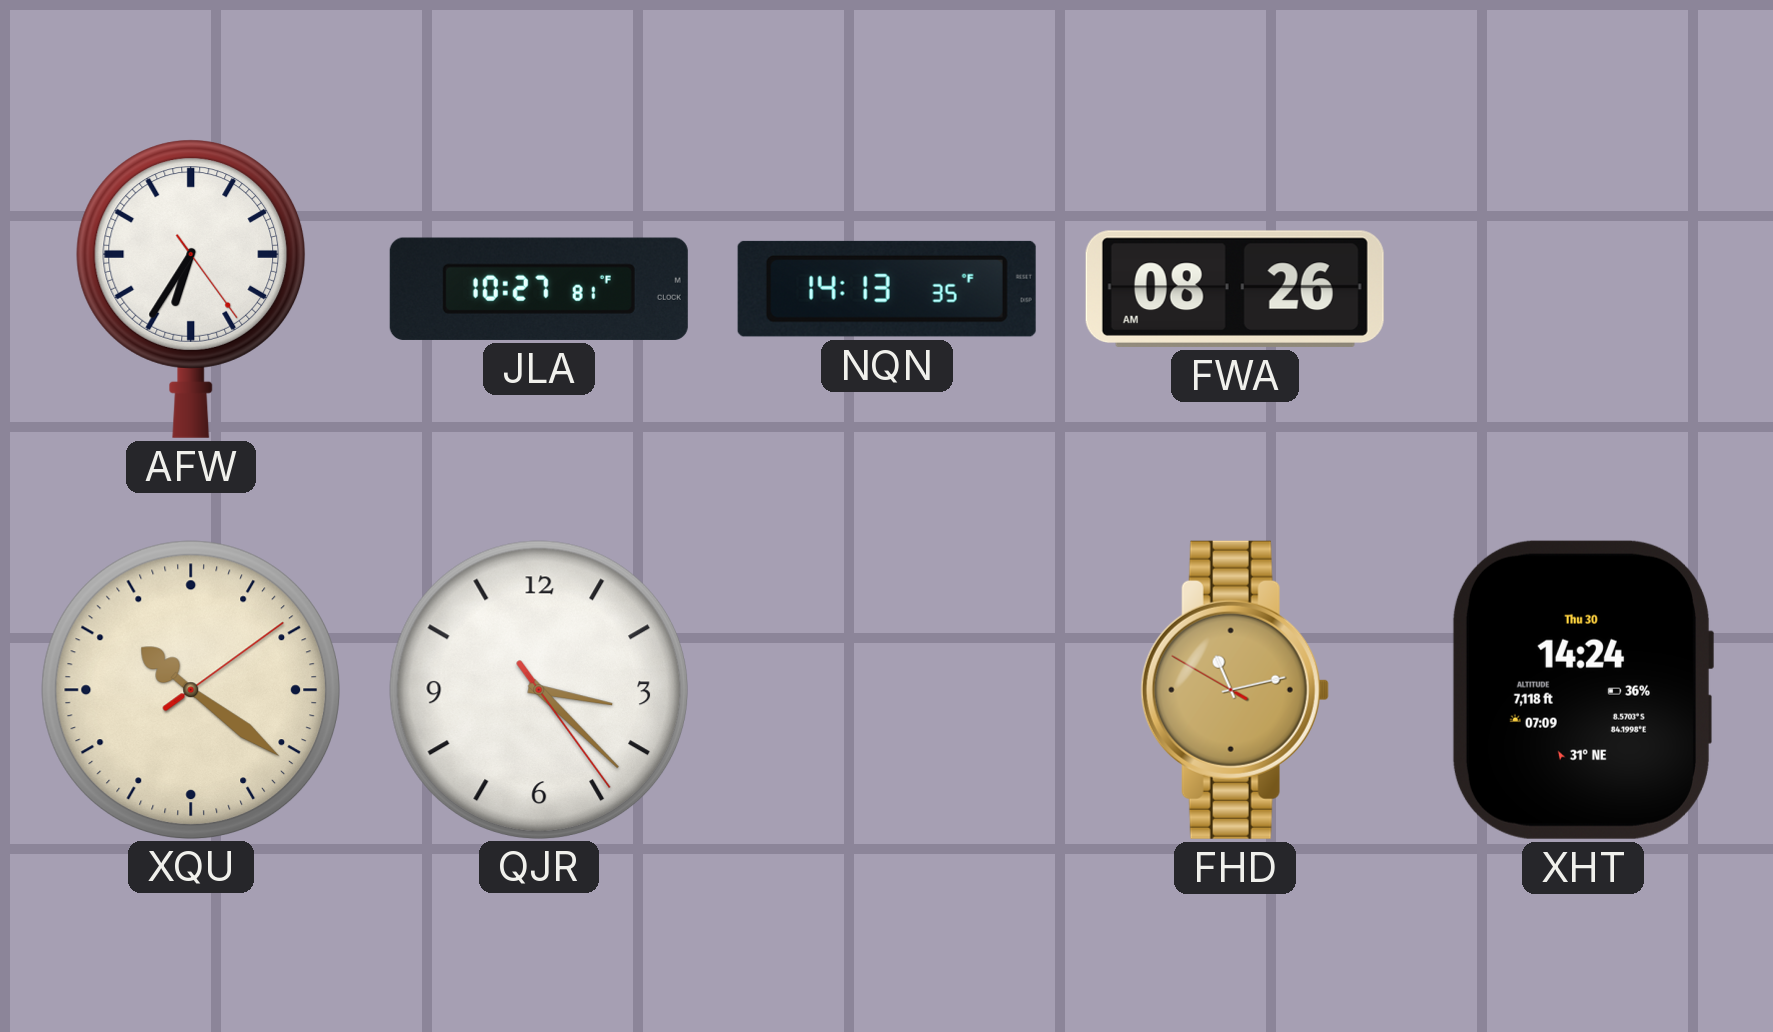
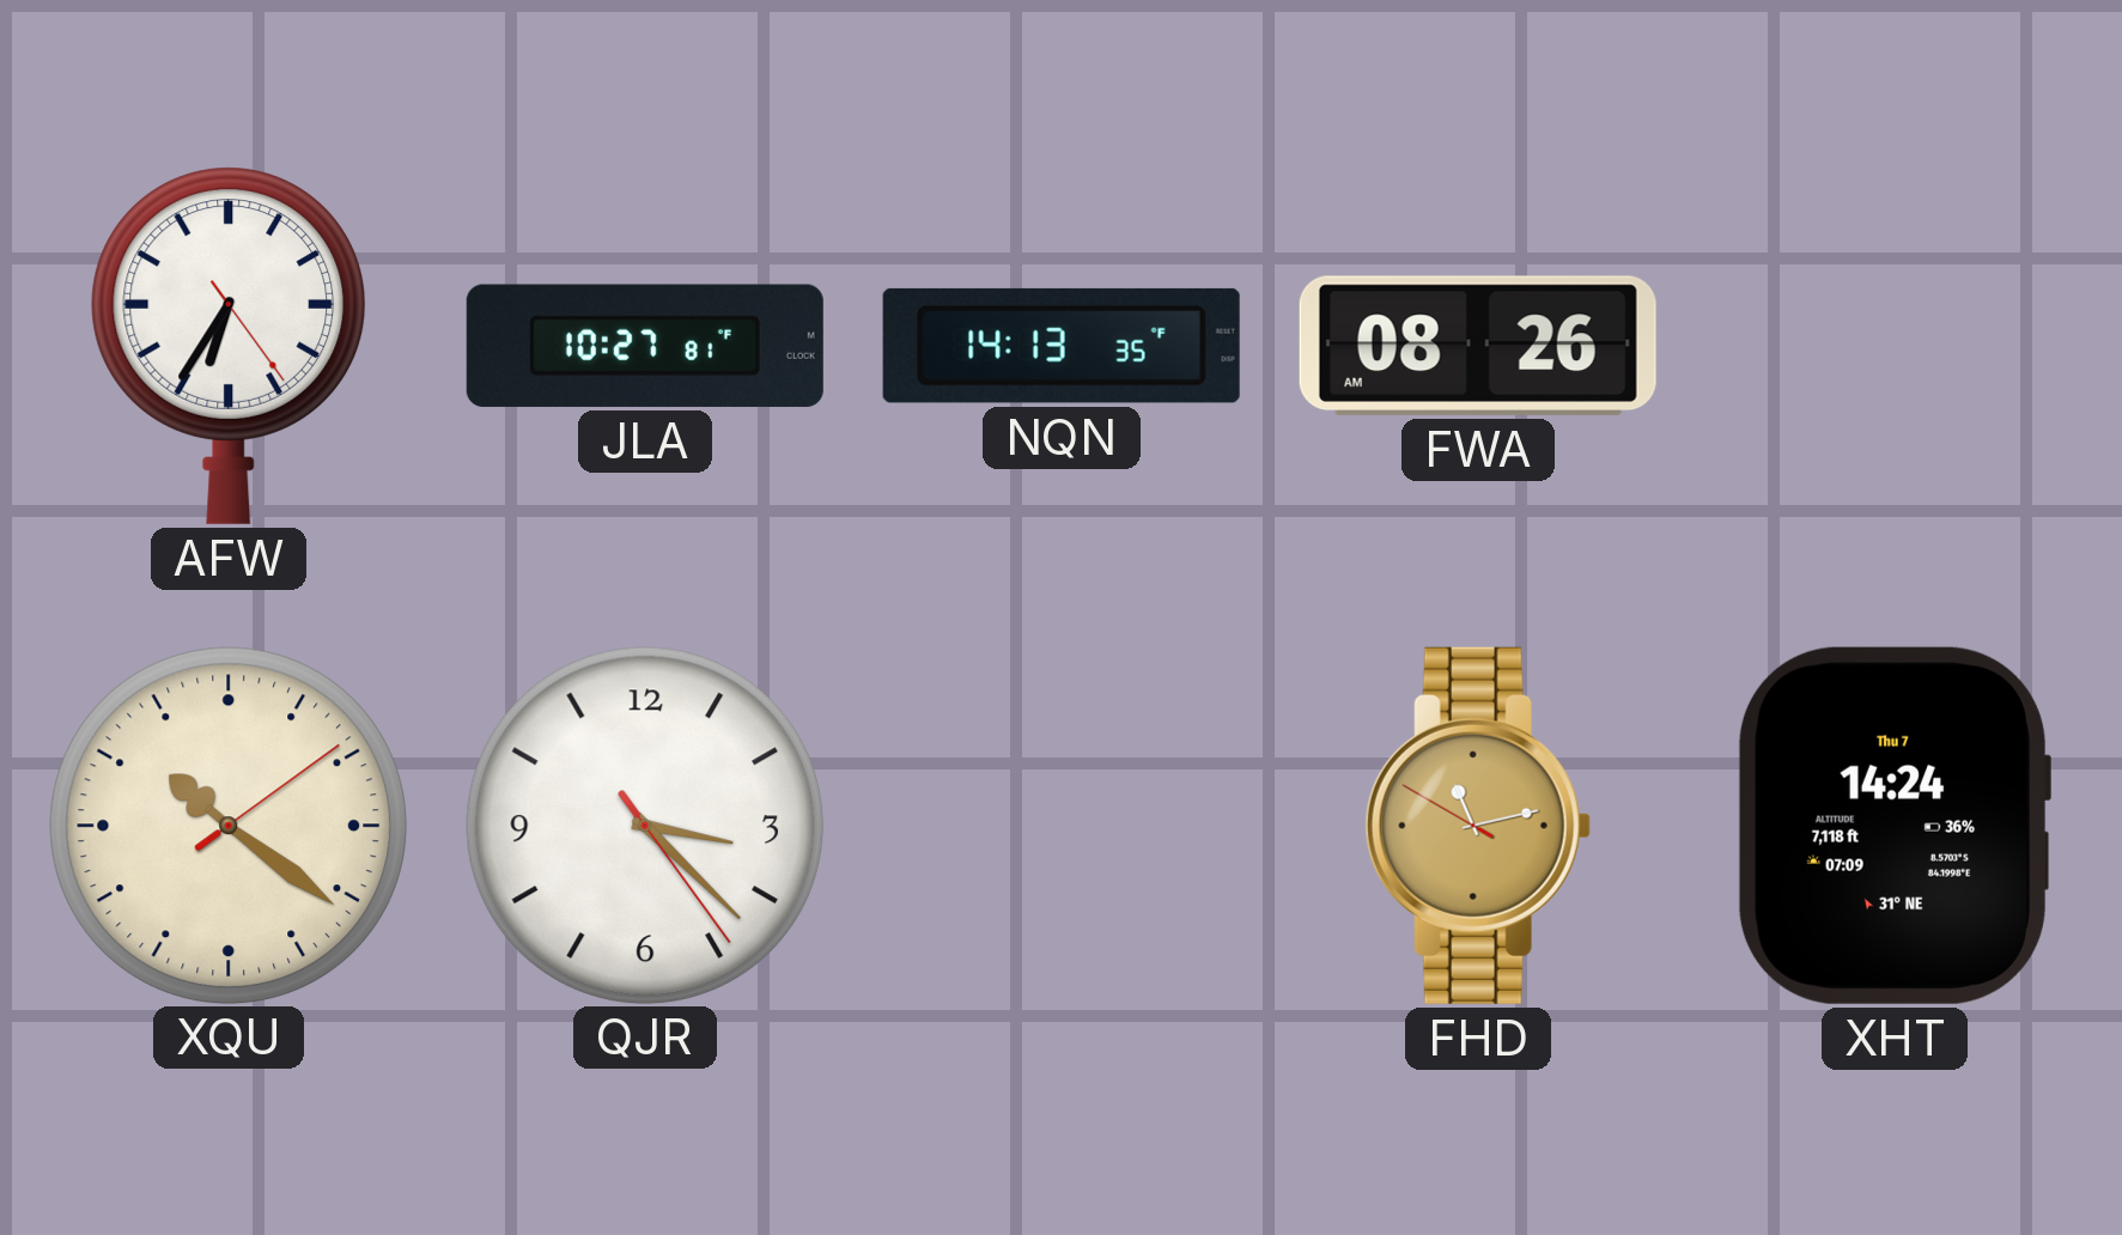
XHT date: Thu 30 -> Thu 7 (1893, 826)
